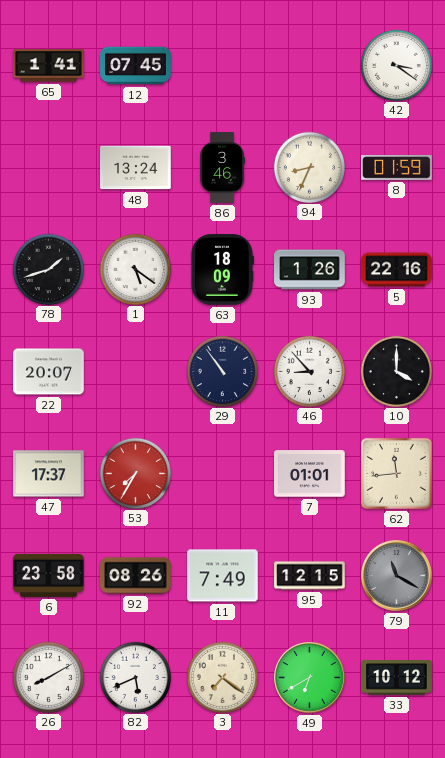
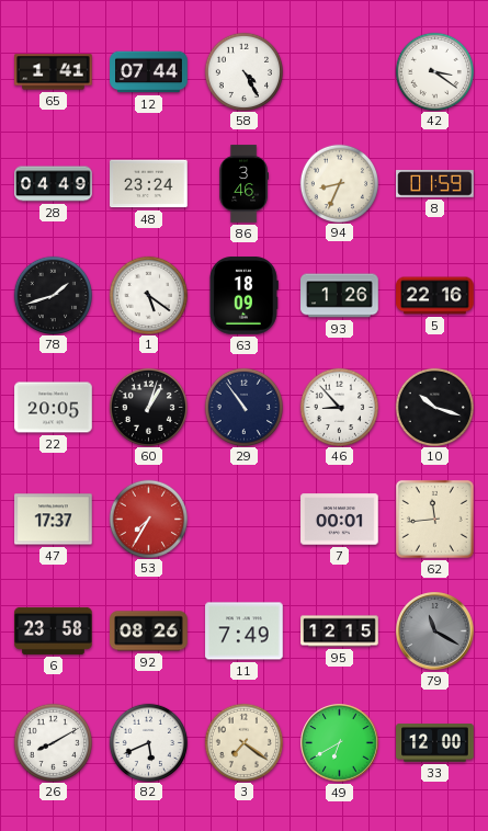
12: 07:45 -> 07:44 (149, 72)
58: none -> 4:25 (243, 71)
28: none -> 04:49 (54, 184)
48: 13:24 -> 23:24 (149, 184)
22: 20:07 -> 20:05 (54, 408)
60: none -> 1:03 (148, 407)
10: 4:00 -> 10:18 (434, 407)
7: 01:01 -> 00:01 (340, 520)
33: 10:12 -> 12:00 (435, 743)
